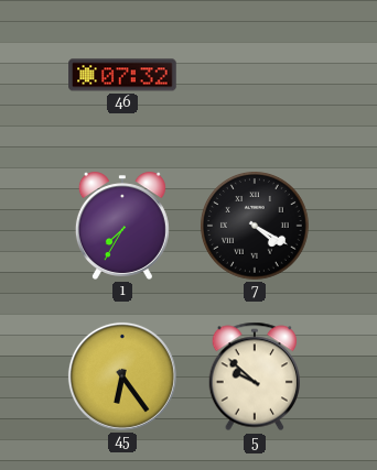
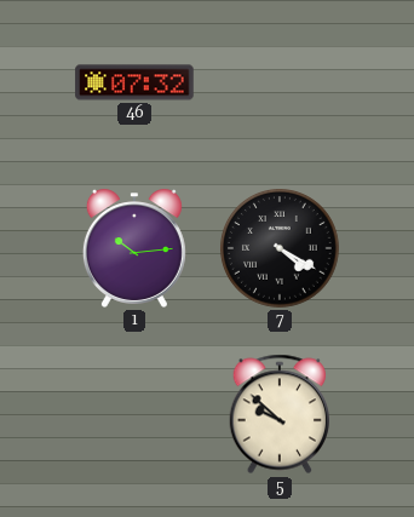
1: 7:35 -> 10:14 (134, 248)
45: 6:24 -> none (122, 376)
